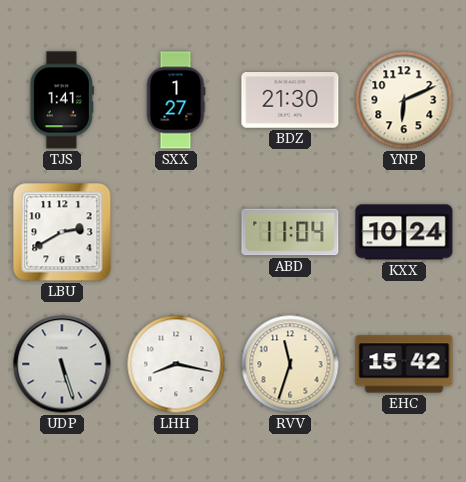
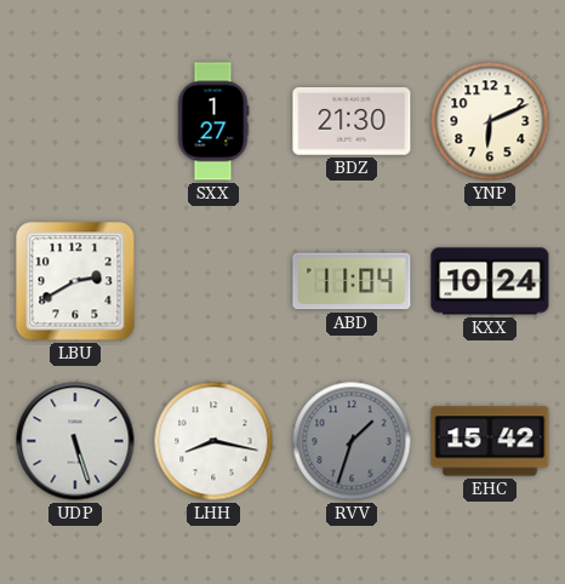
TJS: 1:41 -> none (62, 100)
RVV: 11:33 -> 1:33 (352, 441)
RVV dial: cream -> grey (352, 441)
